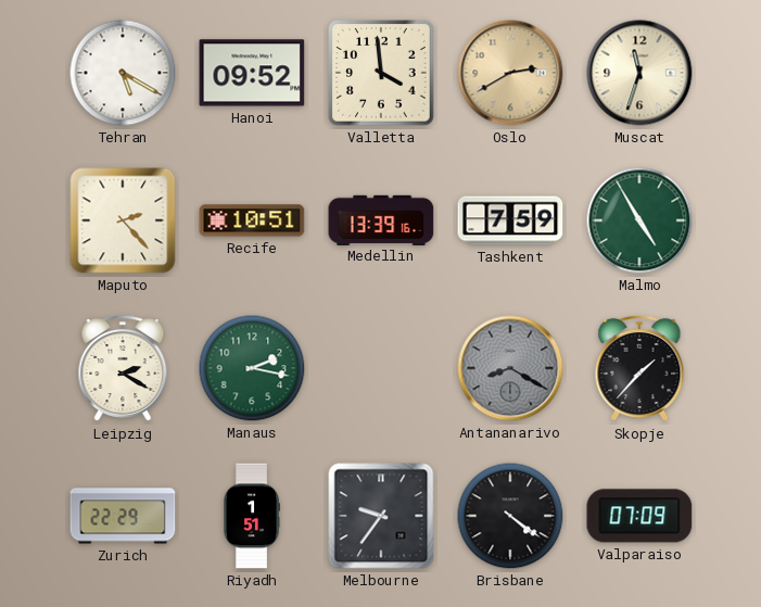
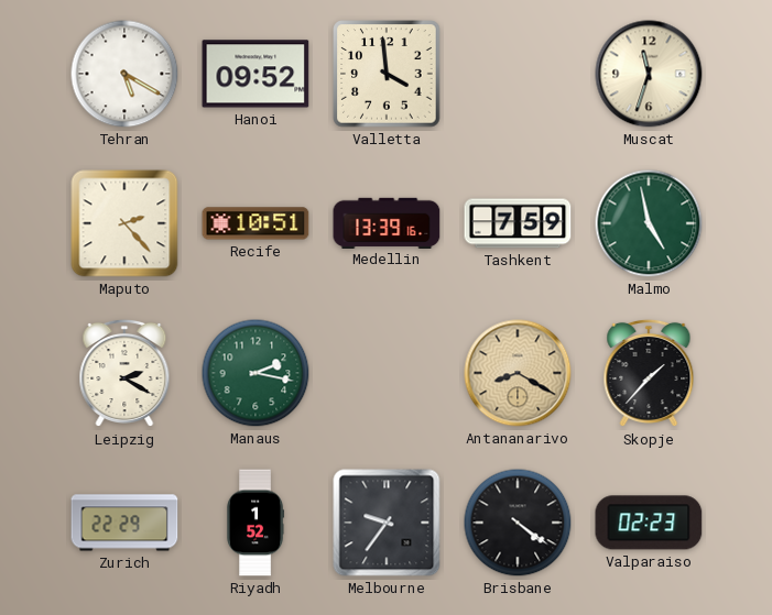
Oslo: 2:40 -> none (510, 73)
Malmo: 4:55 -> 4:58 (649, 223)
Antananarivo dial: grey -> champagne (518, 373)
Riyadh: 1:51 -> 1:52 (255, 523)
Valparaiso: 07:09 -> 02:23 (649, 523)
